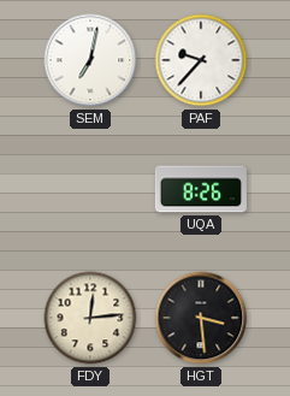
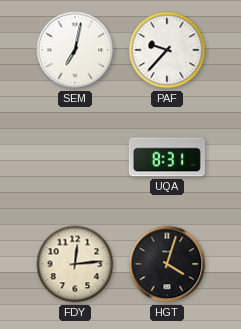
UQA: 8:26 -> 8:31 (167, 157)
HGT: 3:29 -> 4:03 (167, 264)
